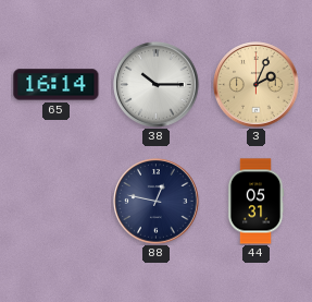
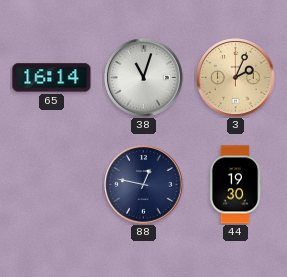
38: 10:15 -> 11:03 (144, 78)
44: 05:31 -> 19:30 (235, 185)
